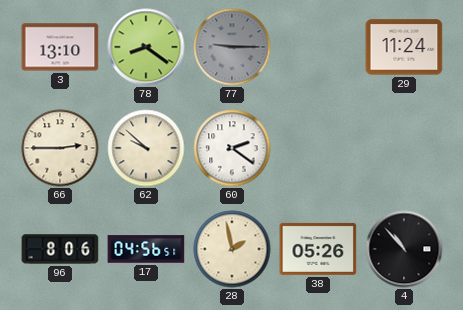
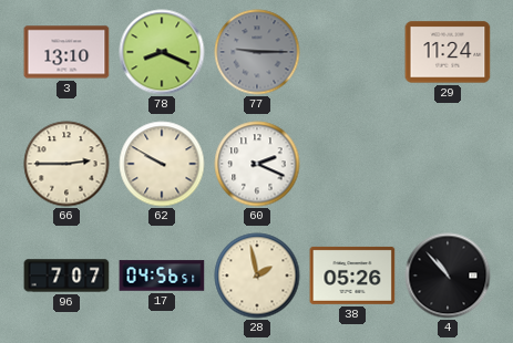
78: 8:21 -> 8:19 (162, 52)
62: 9:52 -> 9:50 (162, 164)
60: 2:21 -> 2:19 (257, 164)
96: 8:06 -> 7:07 (66, 276)
